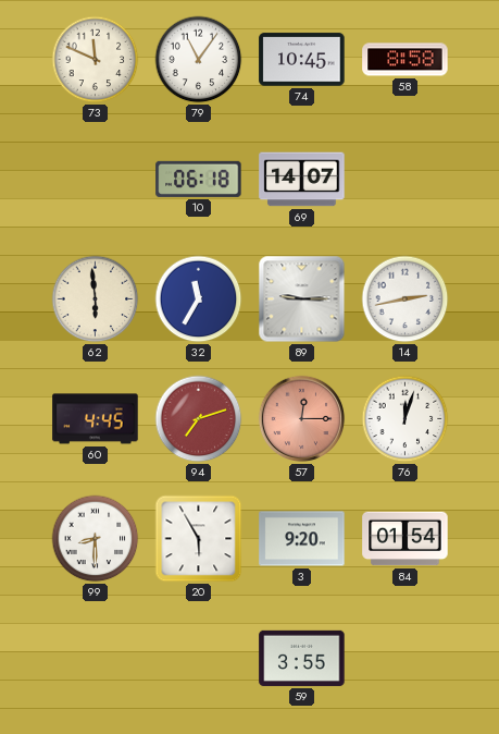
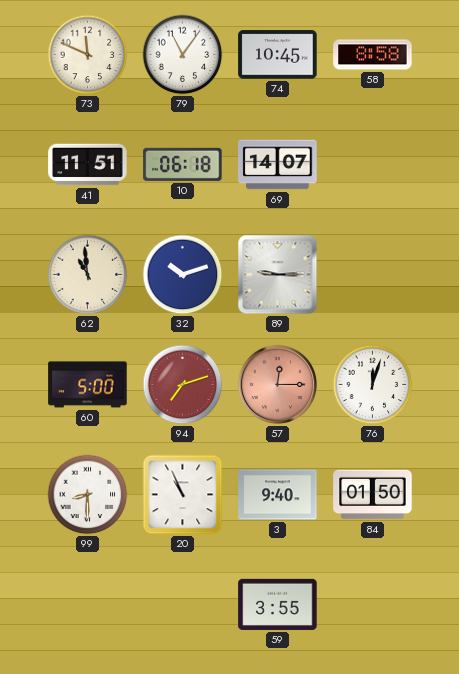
41: none -> 11:51 (88, 165)
62: 5:59 -> 10:59 (88, 275)
32: 11:35 -> 10:12 (183, 275)
14: 2:43 -> none (406, 299)
60: 4:45 -> 5:00 (88, 385)
20: 5:55 -> 10:56 (183, 495)
3: 9:20 -> 9:40 (278, 495)
84: 01:54 -> 01:50 (373, 495)
